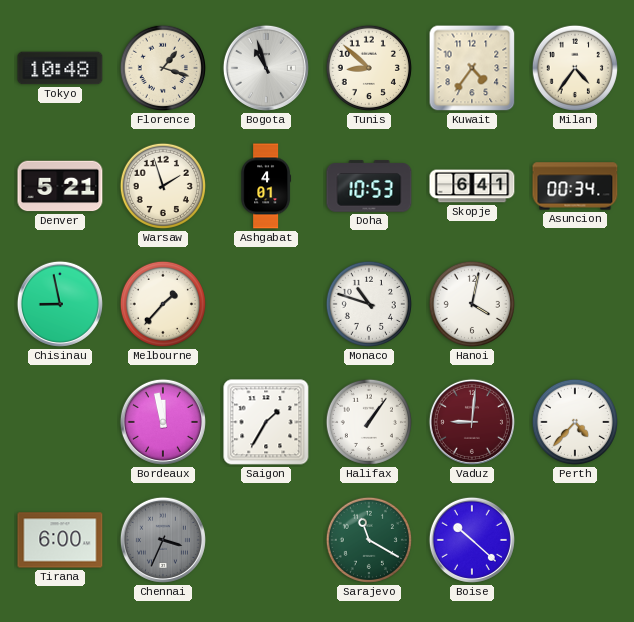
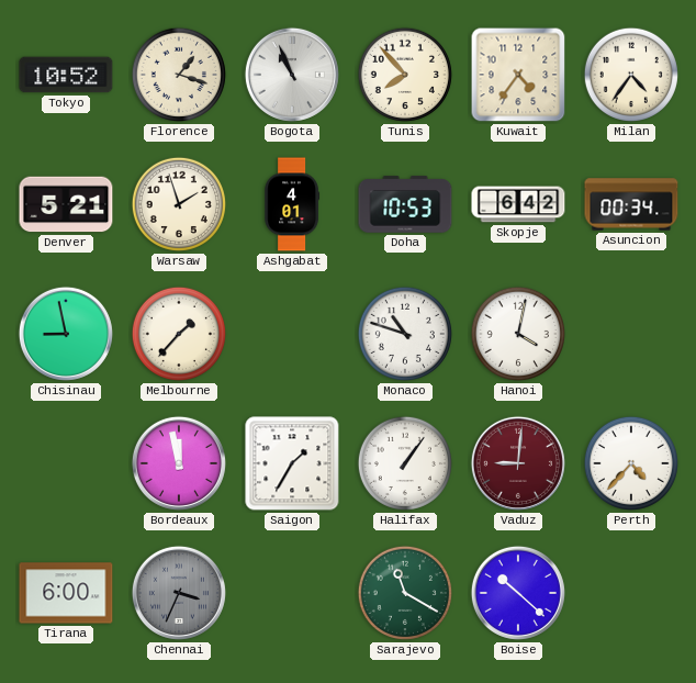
Tokyo: 10:48 -> 10:52 (66, 75)
Bogota: 10:57 -> 10:56 (292, 75)
Tunis: 8:52 -> 7:53 (405, 75)
Skopje: 6:41 -> 6:42 (518, 204)
